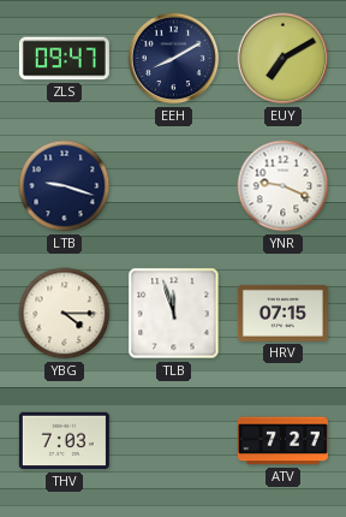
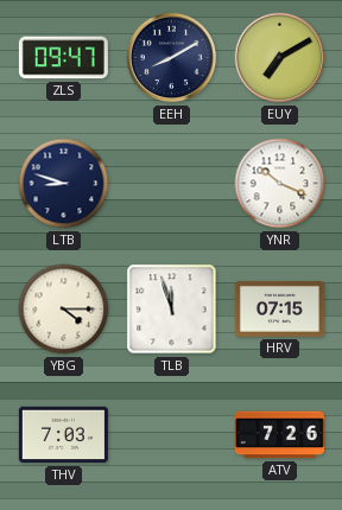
LTB: 9:18 -> 8:48 (64, 184)
YNR: 9:19 -> 10:19 (280, 184)
ATV: 7:27 -> 7:26 (279, 435)
